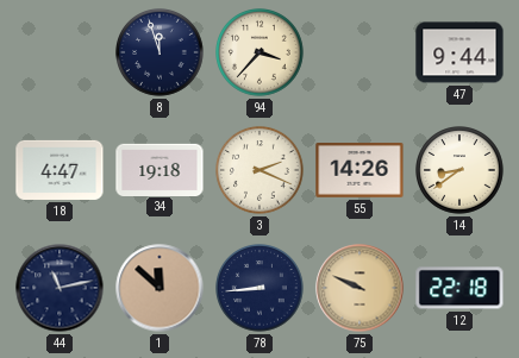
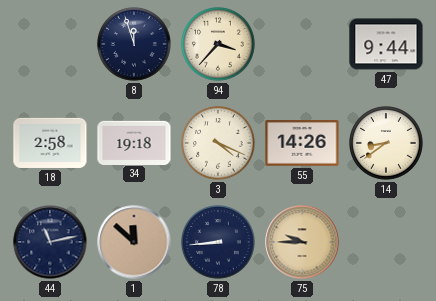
18: 4:47 -> 2:58 (50, 143)
3: 2:19 -> 4:19 (219, 144)
75: 9:49 -> 9:45 (302, 242)
12: 22:18 -> none (459, 288)
